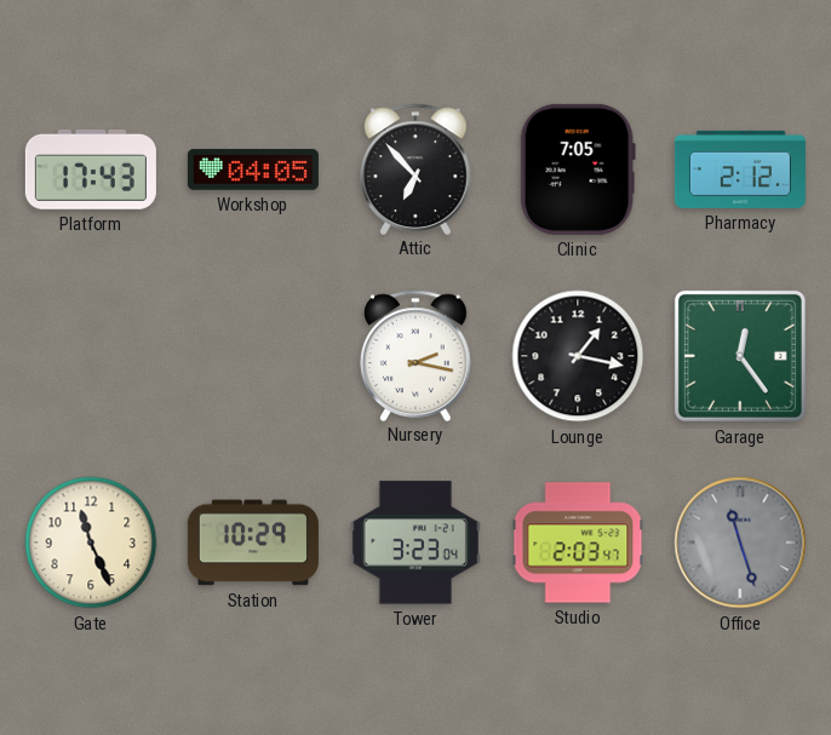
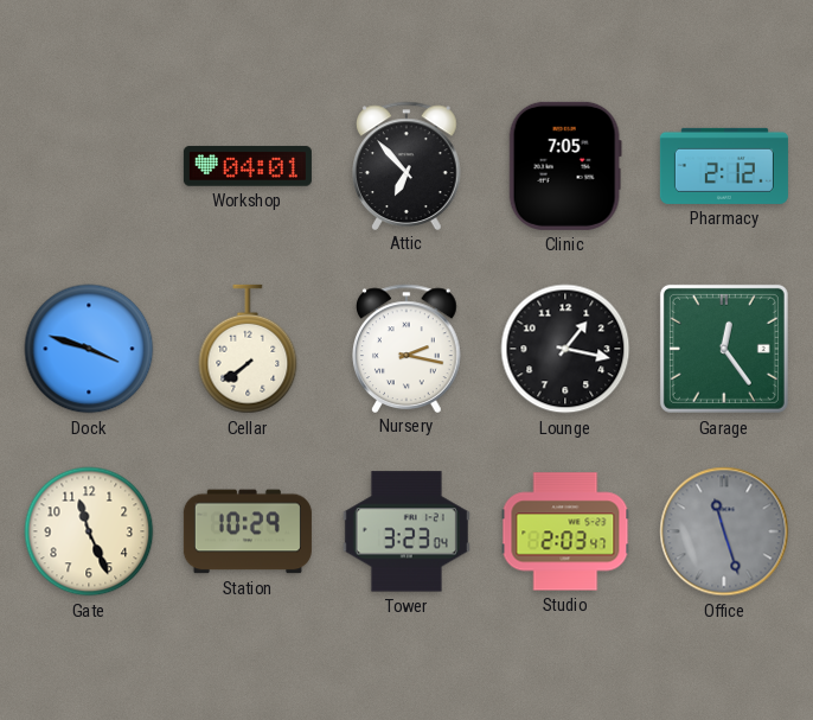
Platform: 17:43 -> none (91, 170)
Workshop: 04:05 -> 04:01 (248, 166)
Dock: none -> 3:48 (89, 349)
Cellar: none -> 7:39 (248, 349)
